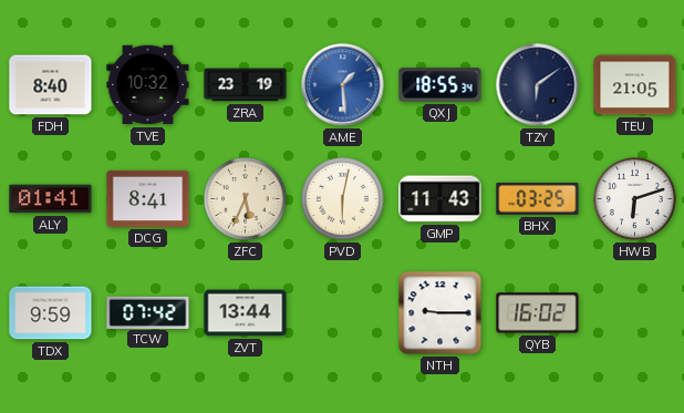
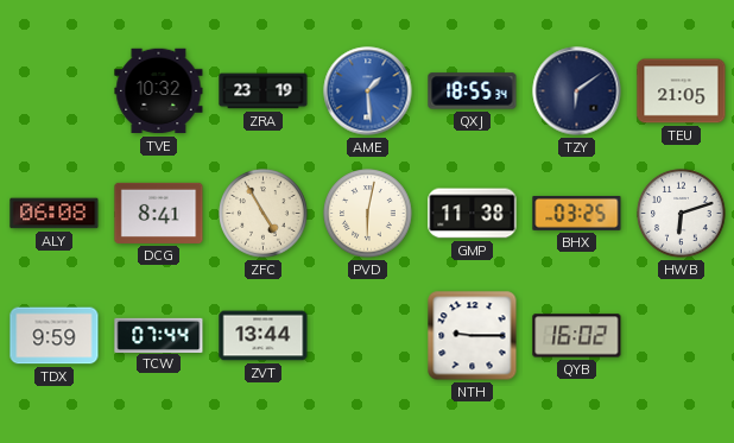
FDH: 8:40 -> none (51, 85)
ALY: 01:41 -> 06:08 (55, 214)
ZFC: 5:34 -> 4:55 (264, 214)
GMP: 11:43 -> 11:38 (473, 214)
TCW: 07:42 -> 07:44 (159, 335)
